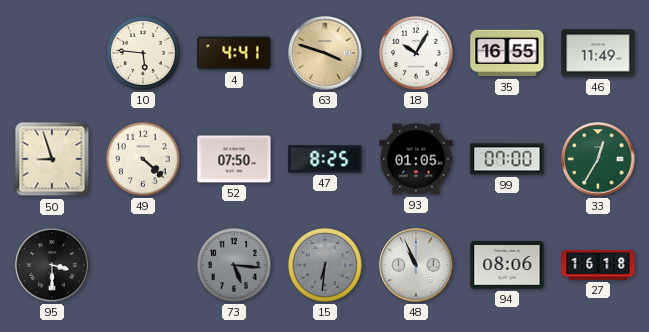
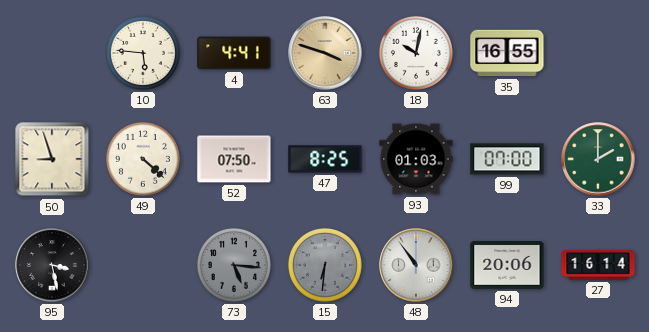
18: 10:05 -> 10:02 (416, 53)
46: 11:49 -> none (598, 53)
93: 01:05 -> 01:03 (416, 159)
33: 12:35 -> 2:00 (598, 159)
95: 3:30 -> 3:28 (52, 265)
48: 10:56 -> 10:54 (416, 265)
94: 08:06 -> 20:06 (507, 266)
27: 16:18 -> 16:14 (598, 266)
